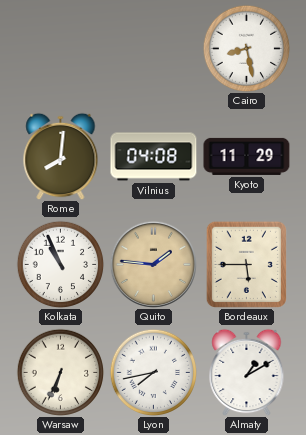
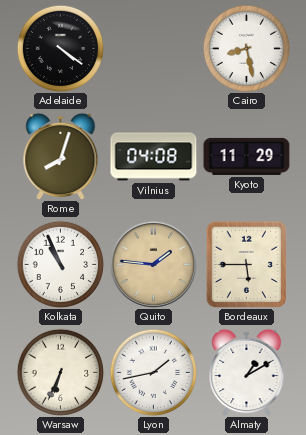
Adelaide: none -> 4:21 (60, 48)
Rome: 8:01 -> 8:03 (61, 156)
Lyon: 7:43 -> 1:43 (153, 372)
